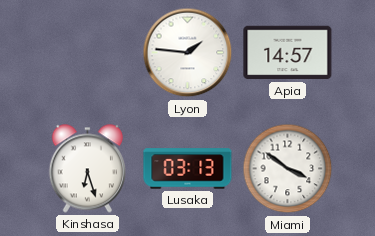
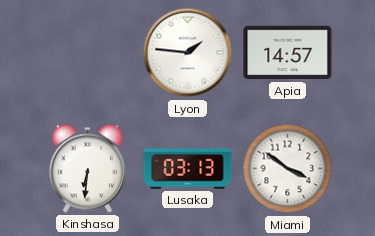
Kinshasa: 6:27 -> 6:31 (87, 169)
